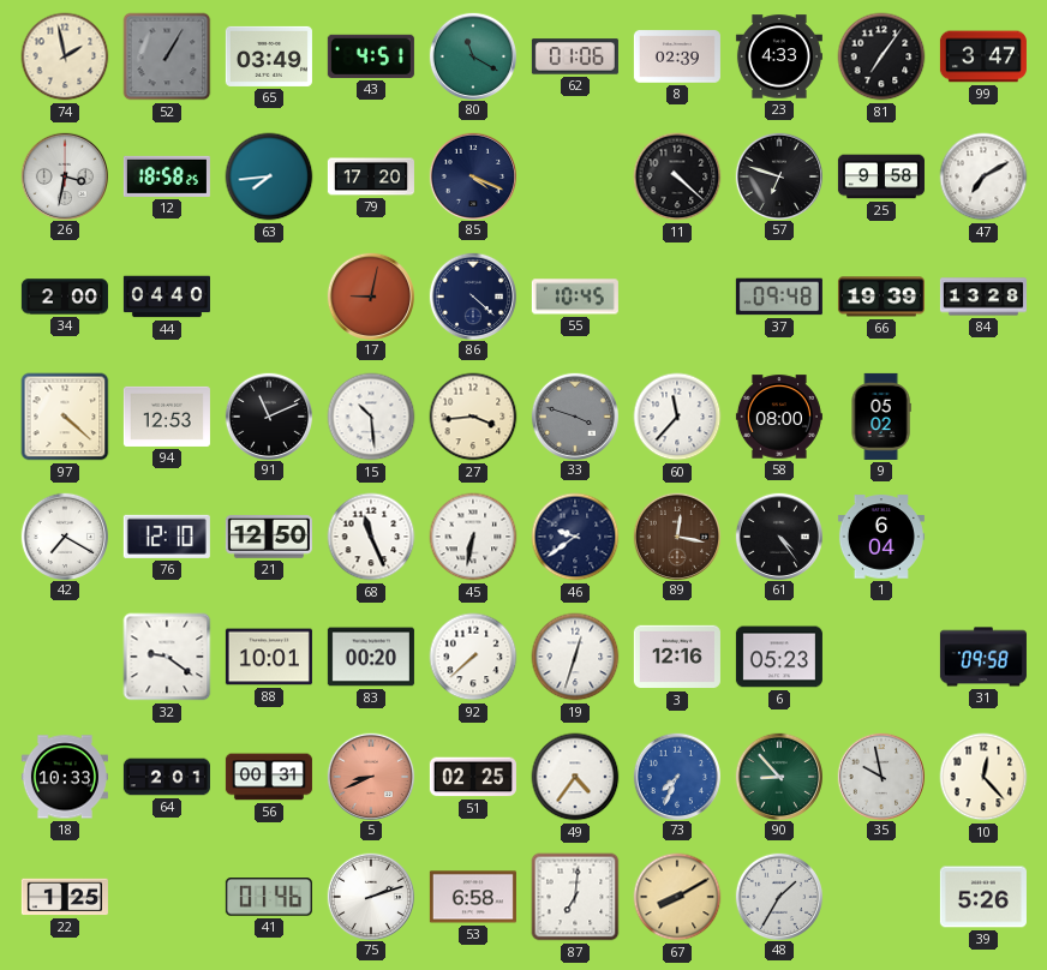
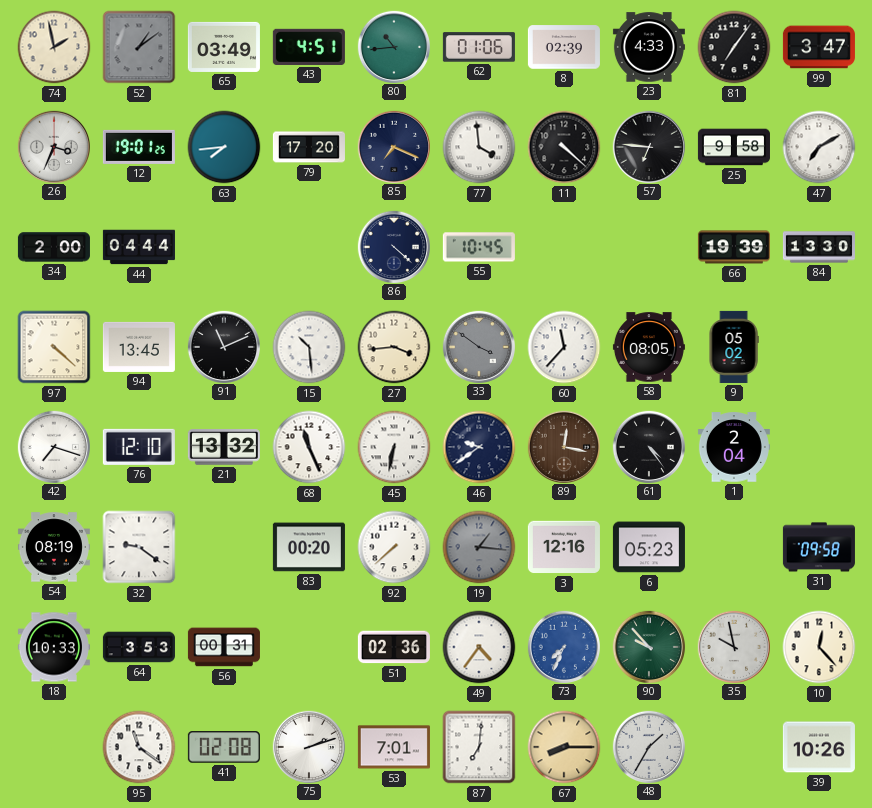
52: 1:05 -> 1:09 (139, 47)
80: 11:20 -> 10:44 (393, 46)
26: 3:32 -> 3:34 (53, 146)
12: 18:58 -> 19:01 (139, 147)
85: 4:19 -> 7:19 (393, 146)
77: none -> 3:59 (479, 147)
57: 6:48 -> 6:46 (648, 146)
44: 04:40 -> 04:44 (139, 247)
17: 9:02 -> none (370, 295)
37: 09:48 -> none (779, 297)
84: 13:28 -> 13:30 (819, 247)
94: 12:53 -> 13:45 (139, 347)
33: 3:48 -> 3:51 (478, 346)
58: 08:00 -> 08:05 (649, 347)
42: 7:20 -> 7:18 (53, 446)
21: 12:50 -> 13:32 (224, 447)
1: 6:04 -> 2:04 (734, 447)
54: none -> 08:19 (54, 547)
88: 10:01 -> none (269, 657)
19: 12:33 -> 1:16 (479, 547)
19 dial: white -> grey (479, 547)
64: 2:01 -> 3:53 (139, 647)
5: 8:41 -> none (370, 776)
51: 02:25 -> 02:36 (394, 647)
90: 8:53 -> 9:53 (648, 646)
22: 1:25 -> none (65, 897)
95: none -> 11:21 (139, 747)
41: 01:46 -> 02:08 (224, 747)
53: 6:58 -> 7:01 (394, 747)
67: 8:10 -> 8:15 (564, 747)
39: 5:26 -> 10:26 (819, 747)
